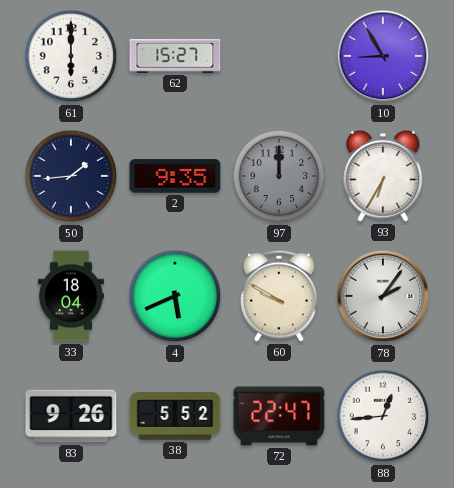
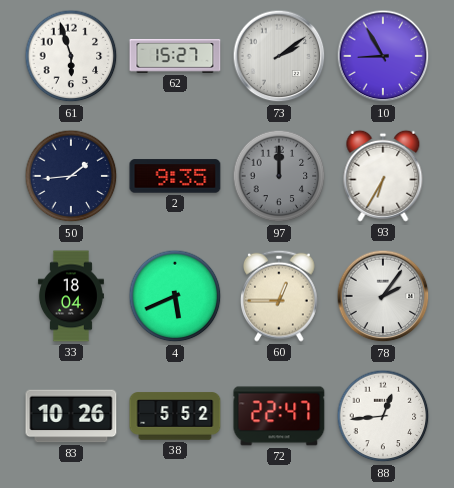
61: 6:00 -> 5:57 (71, 56)
73: none -> 2:09 (279, 56)
60: 9:50 -> 12:45 (280, 296)
83: 9:26 -> 10:26 (71, 416)
